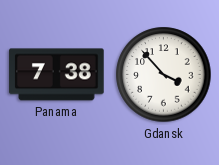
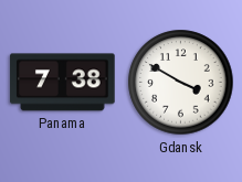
Gdansk: 3:53 -> 3:50 (181, 83)
